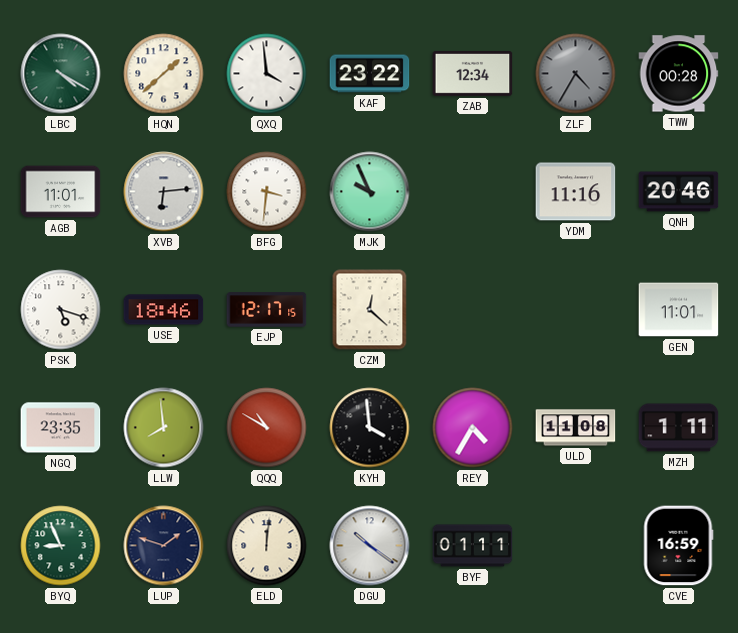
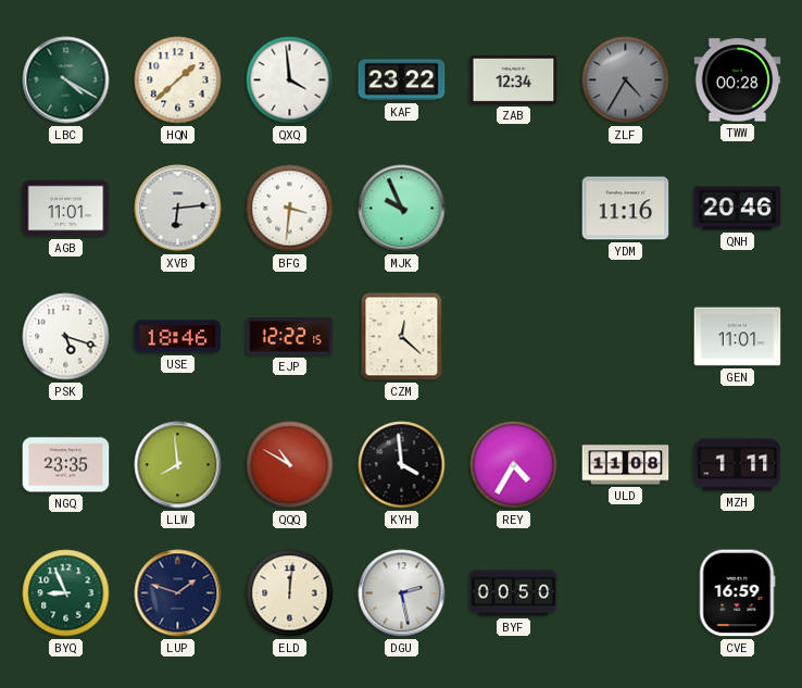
EJP: 12:17 -> 12:22 (290, 337)
DGU: 10:21 -> 2:28 (402, 593)
BYF: 01:11 -> 00:50 (514, 593)
